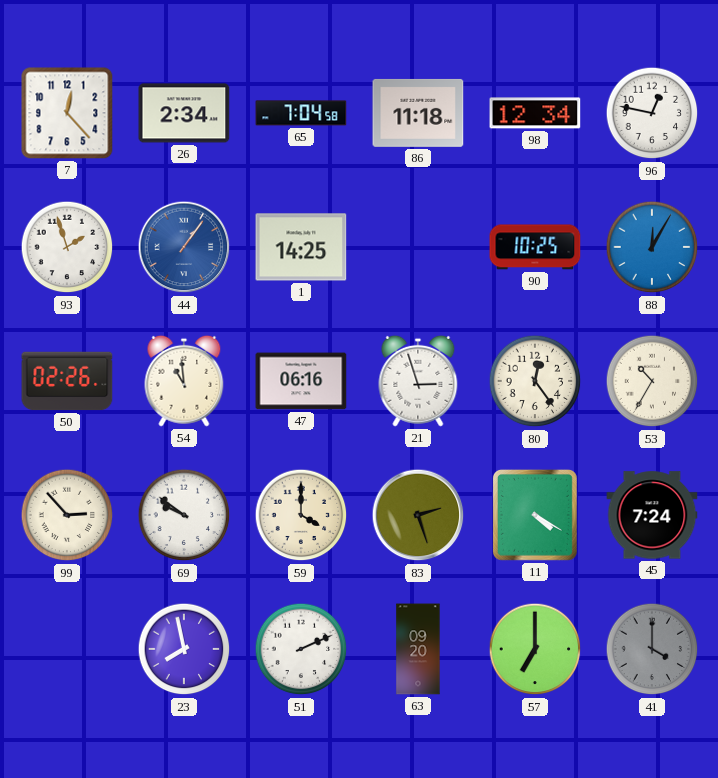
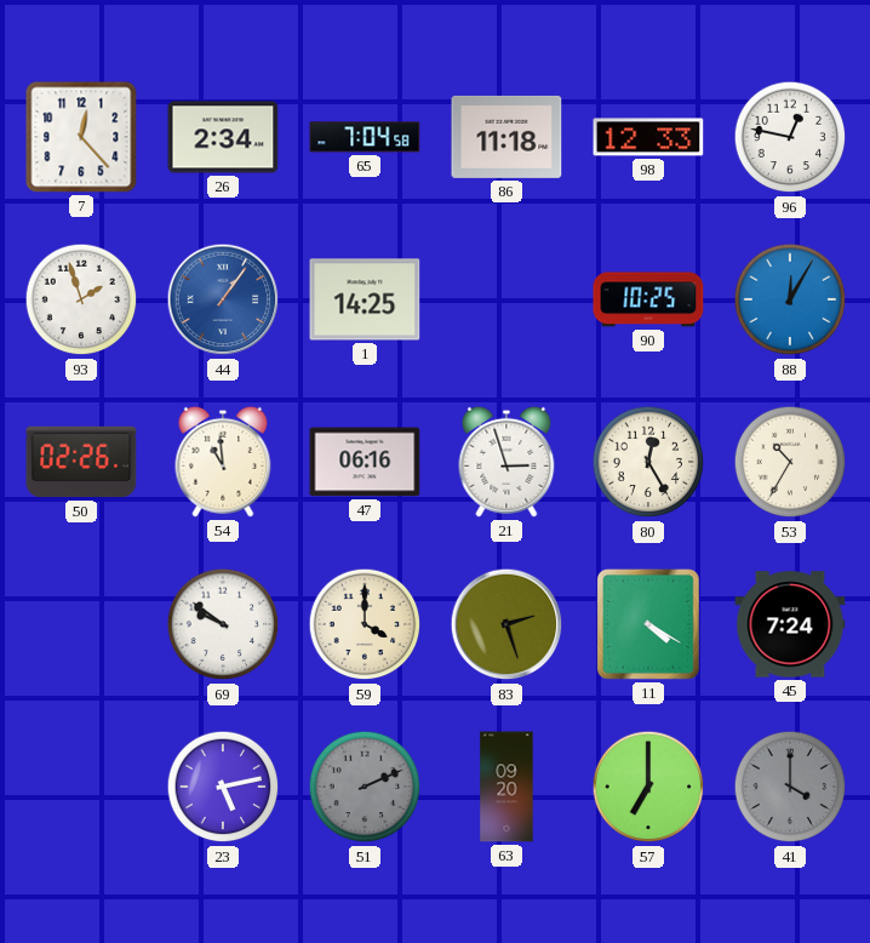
98: 12:34 -> 12:33 (648, 137)
80: 12:24 -> 12:25 (648, 462)
99: 2:53 -> none (67, 515)
23: 7:58 -> 5:13 (223, 787)
51 dial: white -> grey (365, 787)
